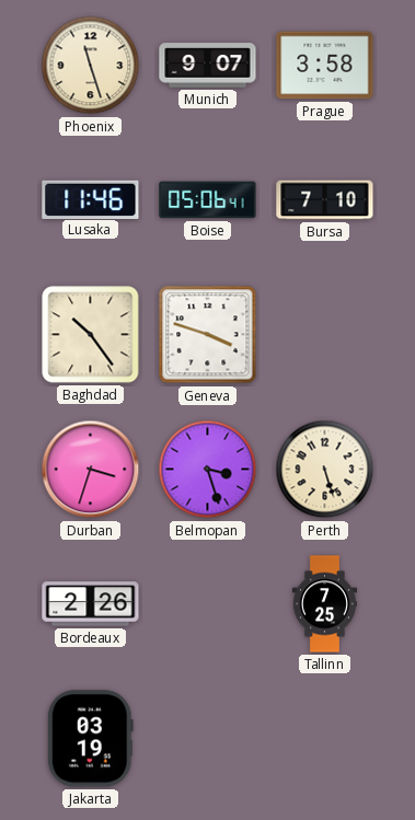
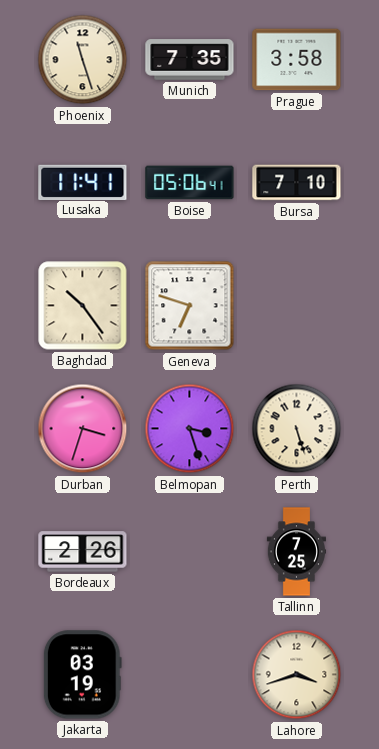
Munich: 9:07 -> 7:35 (190, 60)
Lusaka: 11:46 -> 11:41 (83, 182)
Geneva: 3:48 -> 6:48 (190, 306)
Lahore: none -> 3:42 (297, 675)
